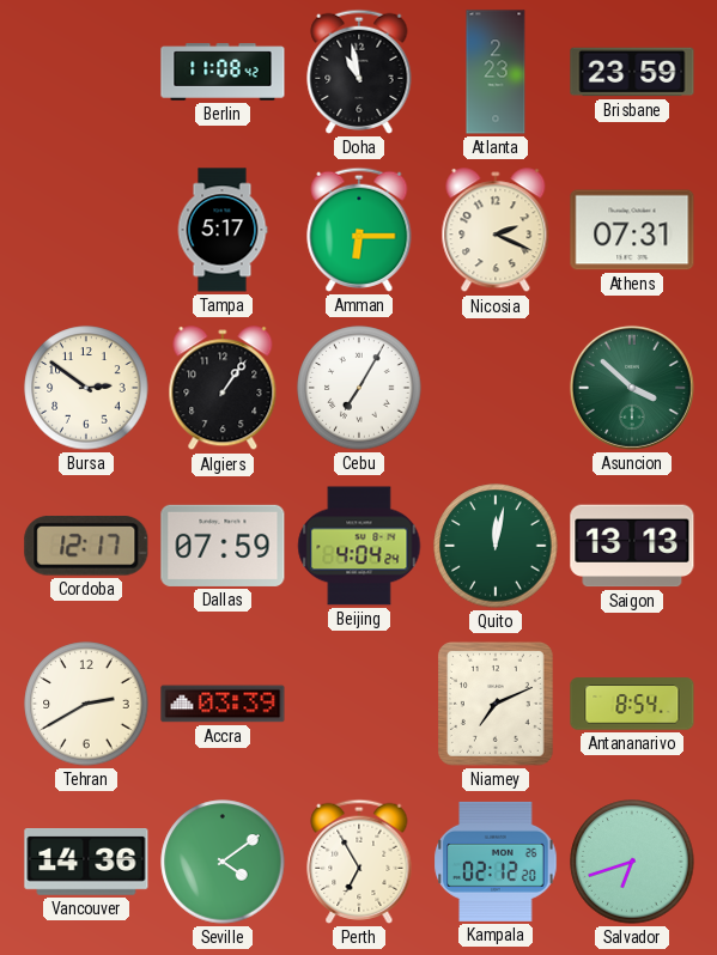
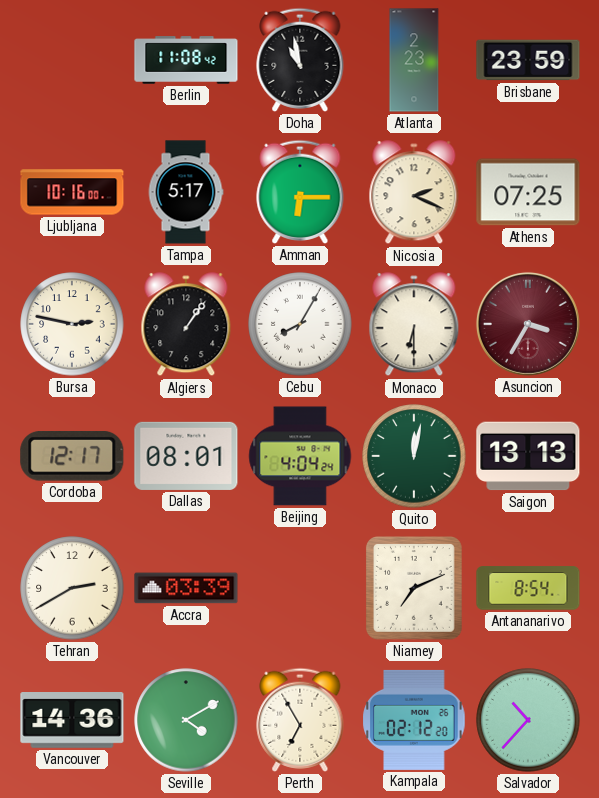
Ljubljana: none -> 10:16 (72, 192)
Athens: 07:31 -> 07:25 (528, 192)
Bursa: 2:51 -> 2:47 (72, 324)
Cebu: 7:05 -> 8:05 (300, 324)
Monaco: none -> 6:30 (414, 325)
Asuncion: 3:52 -> 3:35 (528, 324)
Asuncion dial: green -> burgundy (528, 324)
Dallas: 07:59 -> 08:01 (186, 456)
Seville: 4:09 -> 4:10 (186, 720)
Salvador: 6:42 -> 10:37 (528, 720)
